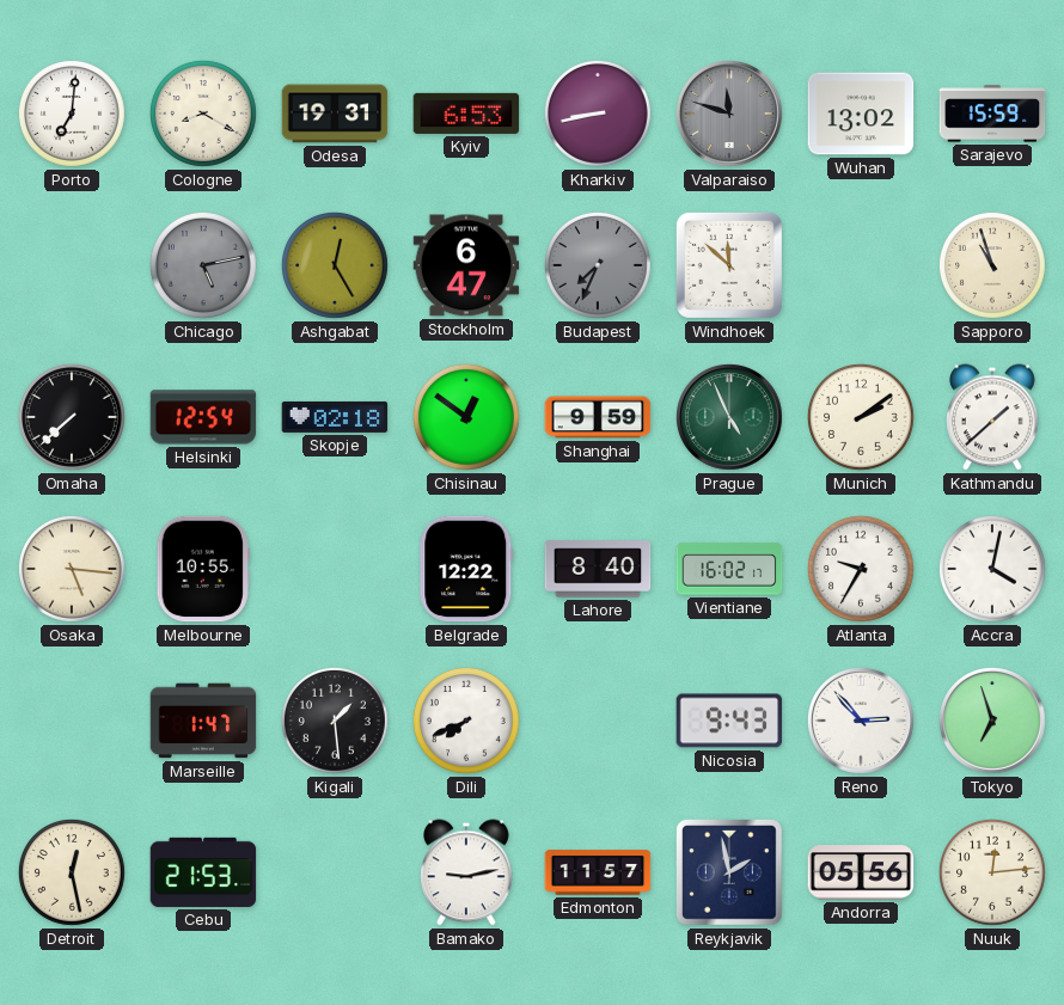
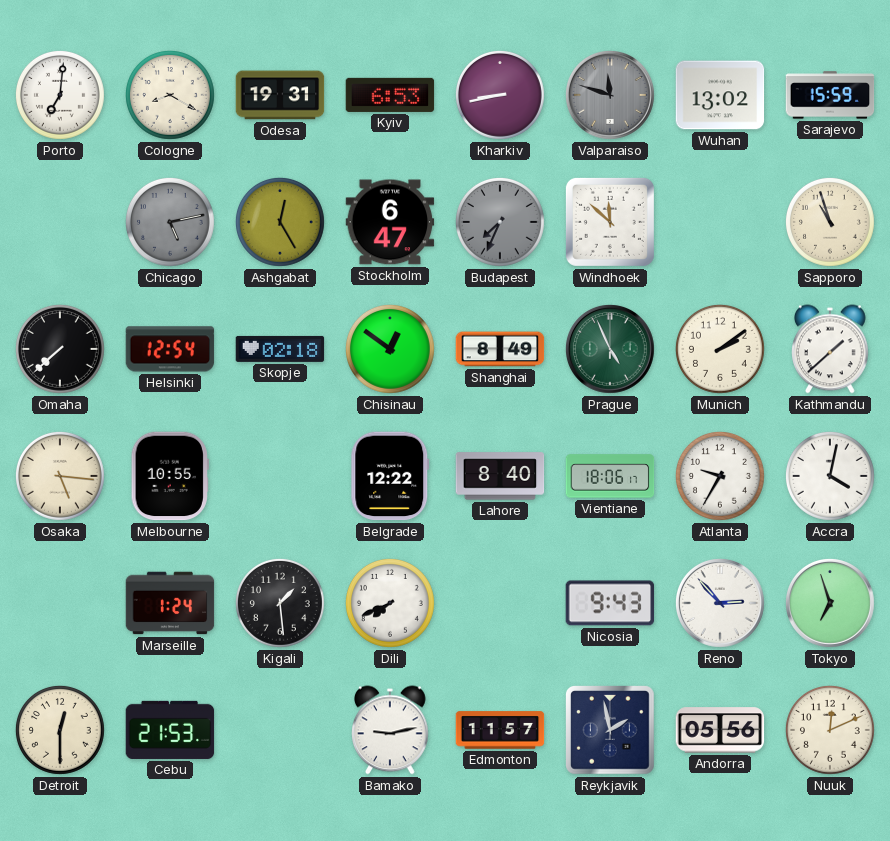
Shanghai: 9:59 -> 8:49 (500, 349)
Vientiane: 16:02 -> 18:06 (610, 476)
Marseille: 1:47 -> 1:24 (170, 603)
Detroit: 12:28 -> 12:30 (61, 731)
Nuuk: 12:14 -> 12:11 (831, 731)
